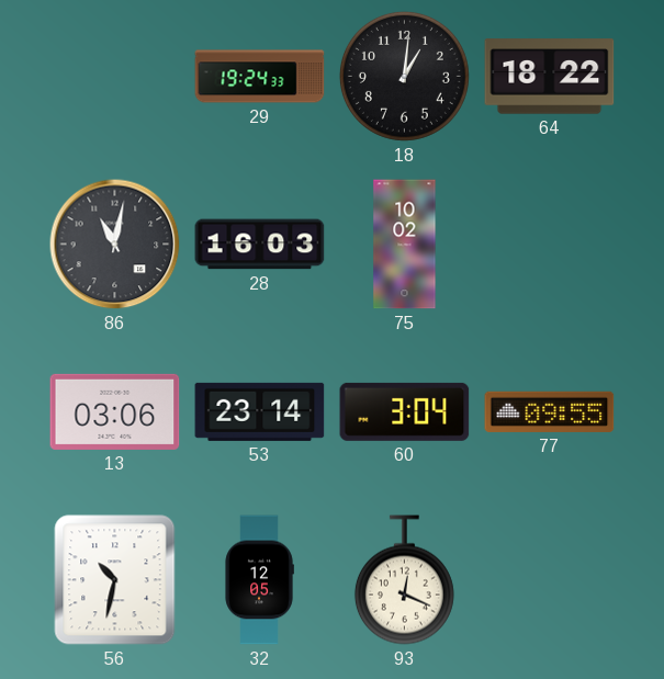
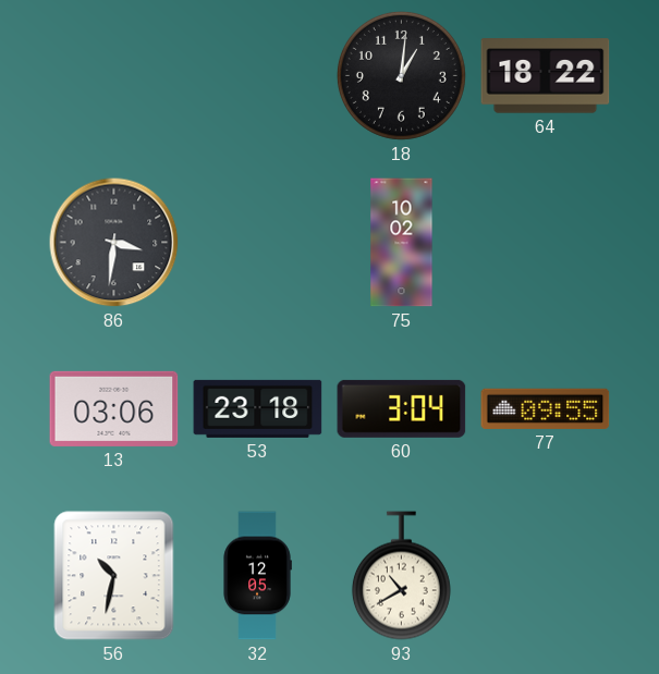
29: 19:24 -> none (260, 77)
86: 11:02 -> 3:31 (114, 243)
28: 16:03 -> none (260, 245)
53: 23:14 -> 23:18 (258, 408)
93: 12:19 -> 10:40 (401, 576)
